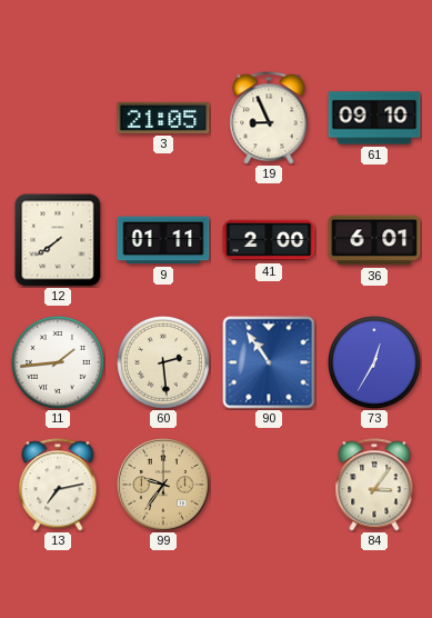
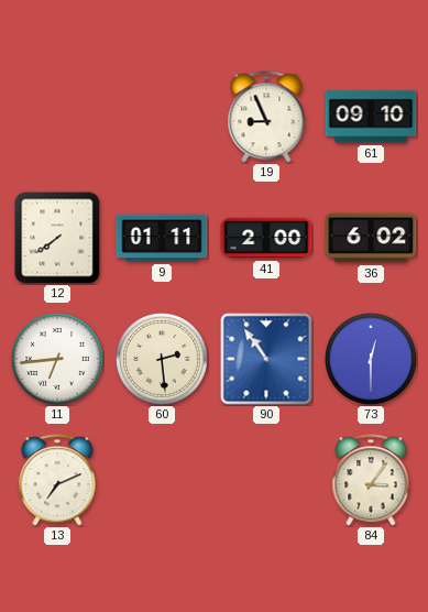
3: 21:05 -> none (163, 118)
36: 6:01 -> 6:02 (371, 238)
11: 1:44 -> 6:44 (58, 360)
73: 12:35 -> 12:30 (372, 360)
13: 7:13 -> 7:11 (57, 480)
99: 9:36 -> none (163, 485)
